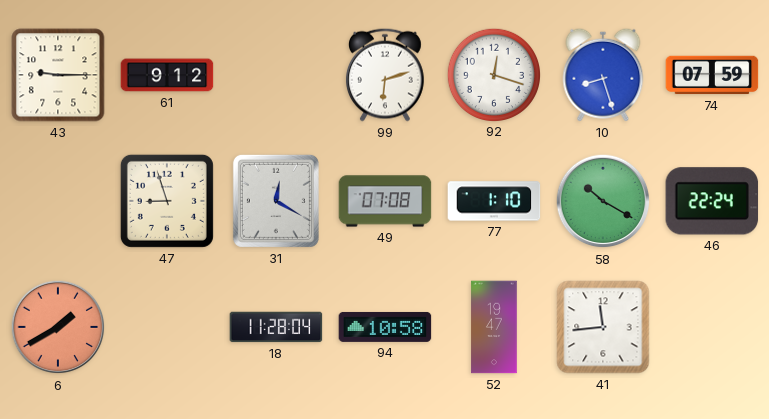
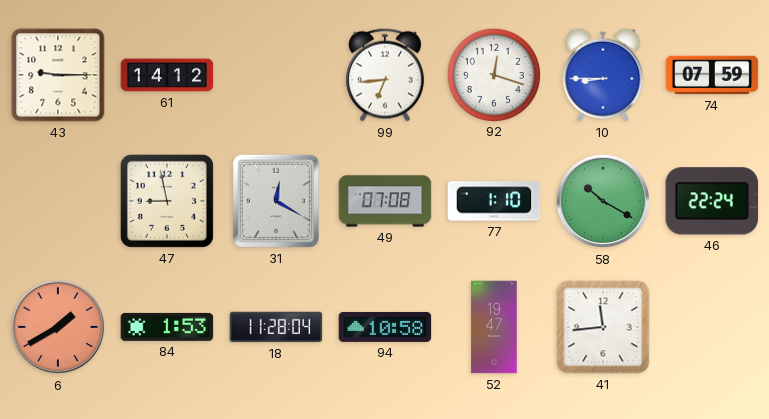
61: 9:12 -> 14:12 (167, 75)
99: 6:12 -> 6:44 (385, 75)
10: 8:27 -> 8:45 (603, 75)
47: 8:57 -> 8:58 (167, 201)
84: none -> 1:53 (167, 327)
